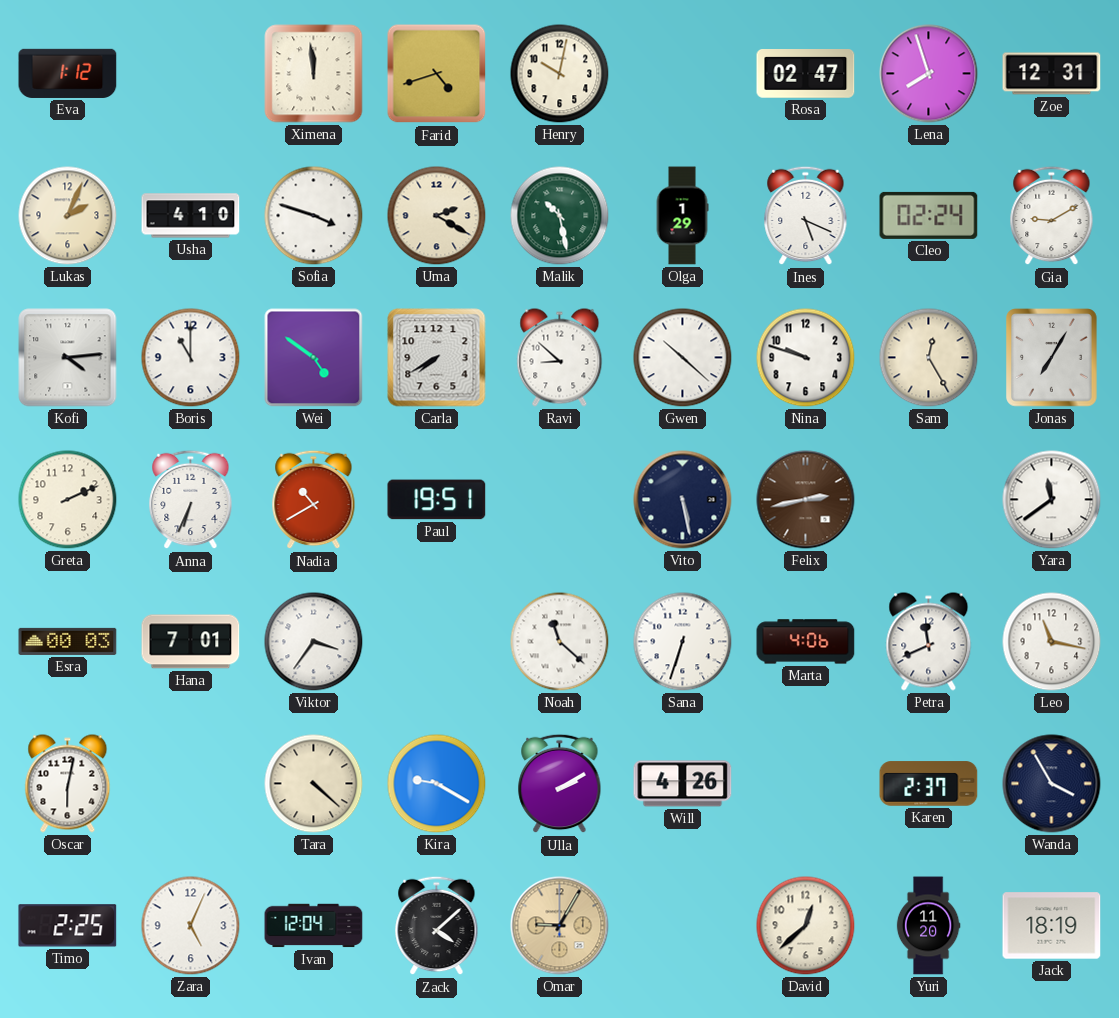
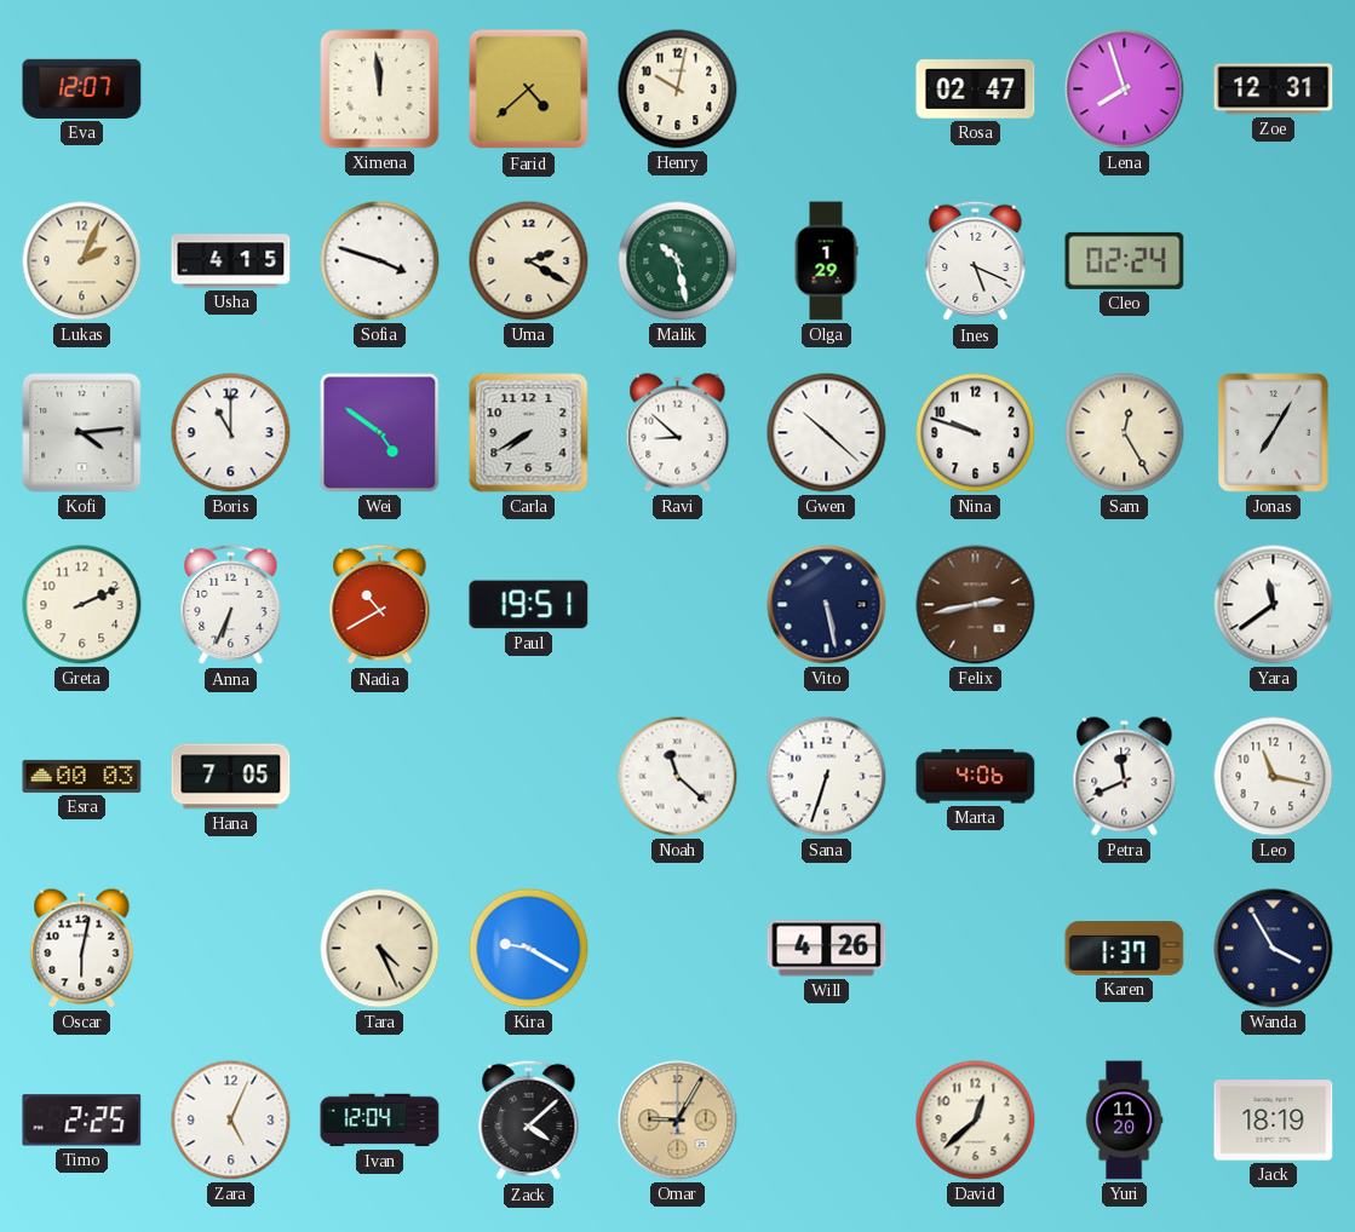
Eva: 1:12 -> 12:07 (82, 88)
Farid: 4:42 -> 4:38 (529, 90)
Usha: 4:10 -> 4:15 (231, 261)
Gia: 9:10 -> none (1052, 216)
Hana: 7:01 -> 7:05 (231, 777)
Viktor: 3:36 -> none (314, 642)
Tara: 4:22 -> 4:26 (380, 949)
Ulla: 2:10 -> none (560, 784)
Karen: 2:37 -> 1:37 (1125, 949)
